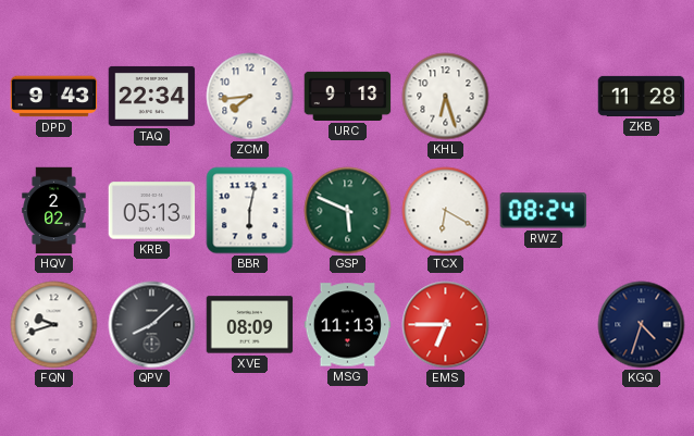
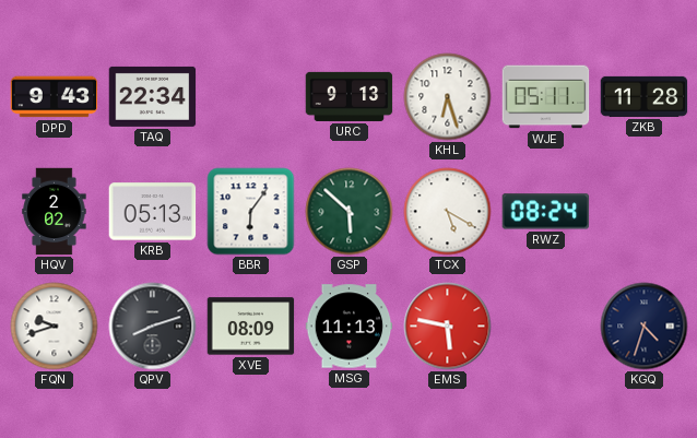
ZCM: 7:44 -> none (250, 97)
WJE: none -> 05:11 (546, 97)
BBR: 6:02 -> 6:06 (251, 212)
GSP: 5:49 -> 5:52 (350, 212)
TCX: 6:20 -> 5:20 (448, 212)
QPV: 8:08 -> 8:12 (153, 327)
EMS: 6:45 -> 5:47 (448, 327)
